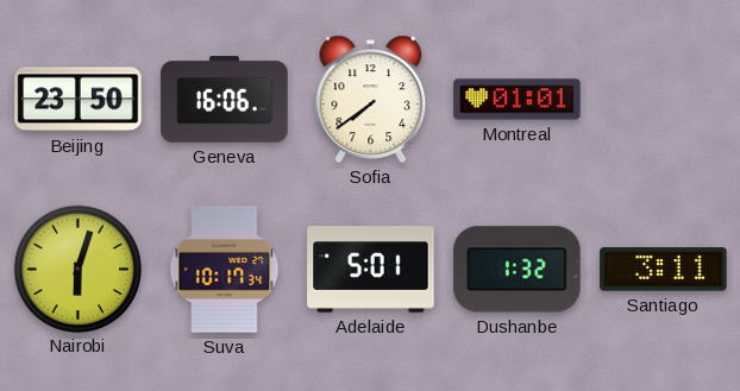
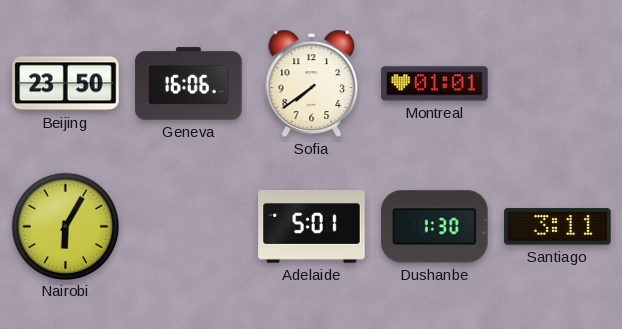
Nairobi: 6:03 -> 6:05 (65, 226)
Suva: 10:17 -> none (225, 270)
Dushanbe: 1:32 -> 1:30 (435, 227)
